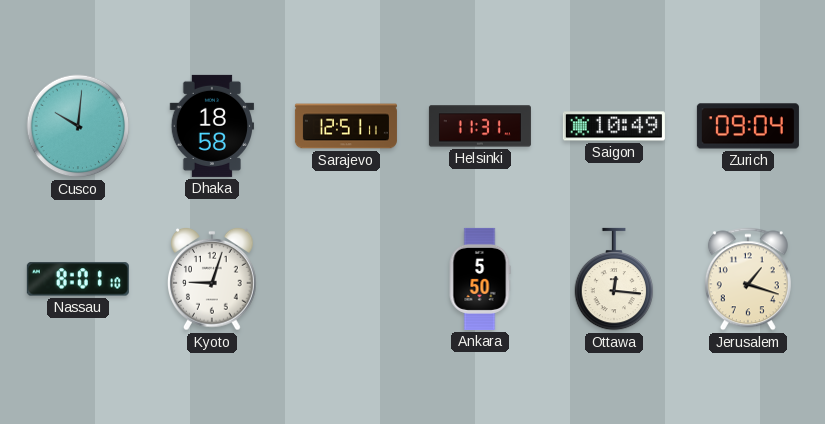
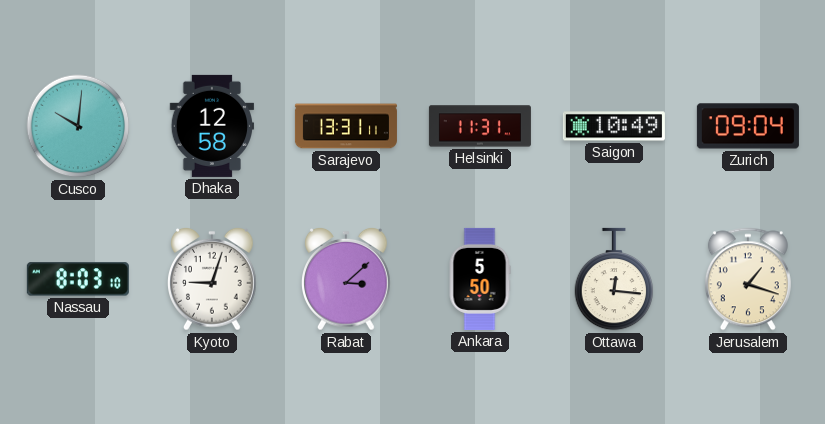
Dhaka: 18:58 -> 12:58 (212, 126)
Sarajevo: 12:51 -> 13:31 (346, 126)
Nassau: 8:01 -> 8:03 (78, 279)
Rabat: none -> 3:08 (347, 279)
